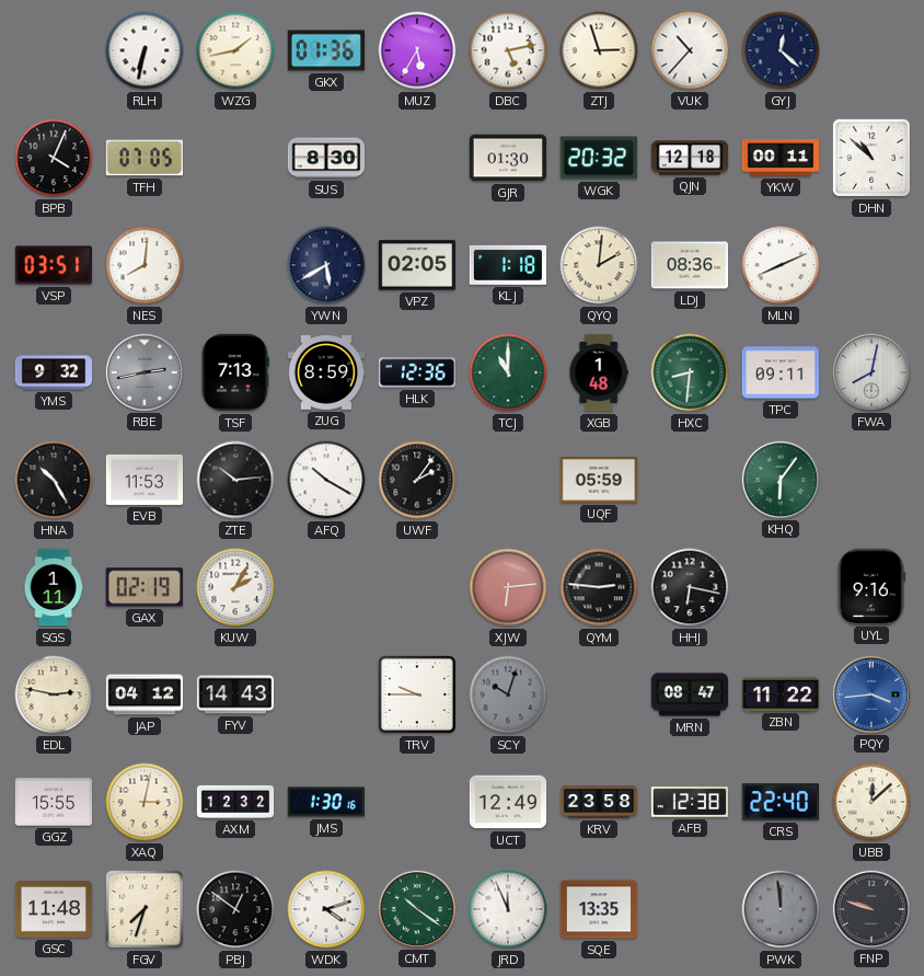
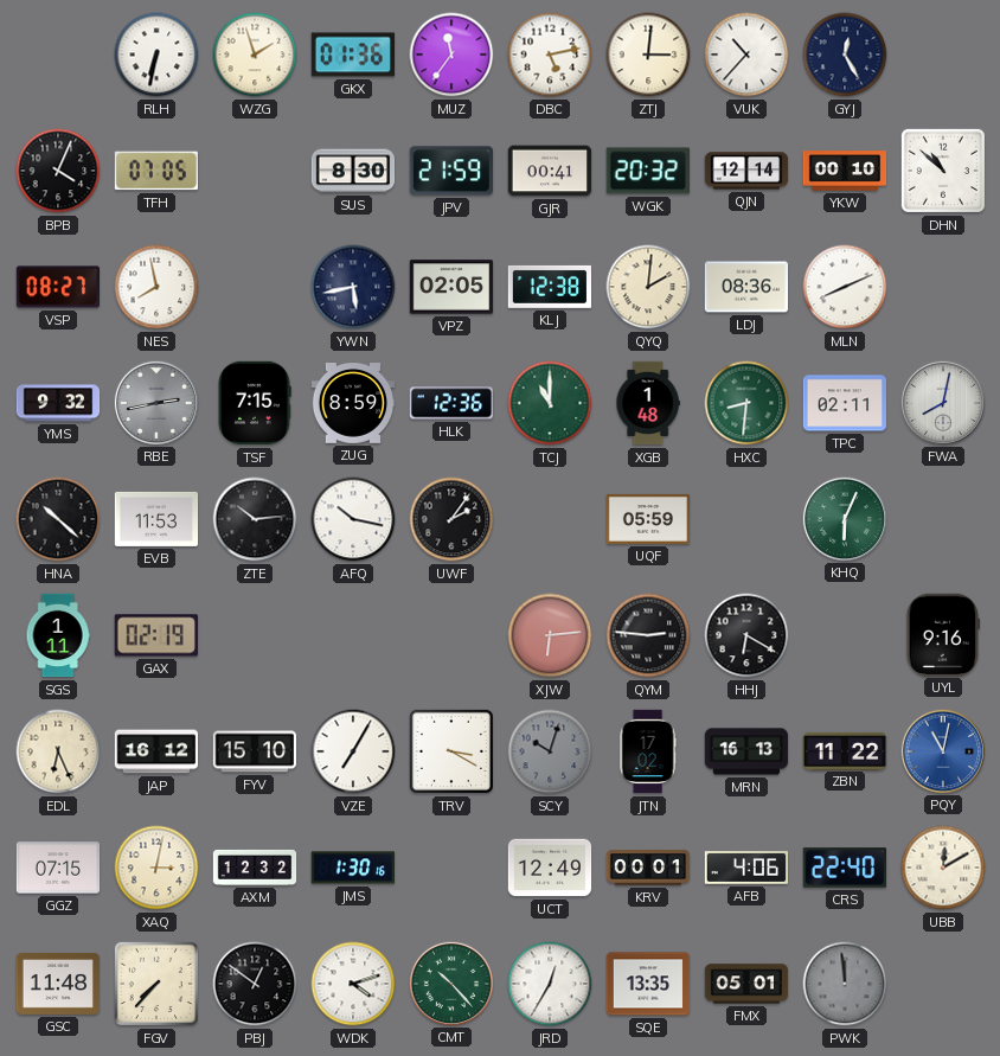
WZG: 1:43 -> 1:57 (255, 55)
MUZ: 5:35 -> 11:36 (451, 55)
ZTJ: 2:57 -> 3:01 (648, 55)
GYJ: 12:22 -> 12:25 (845, 55)
JPV: none -> 21:59 (450, 171)
GJR: 01:30 -> 00:41 (550, 171)
QJN: 12:18 -> 12:14 (746, 171)
YKW: 00:11 -> 00:10 (845, 171)
VSP: 03:51 -> 08:27 (57, 287)
NES: 8:01 -> 7:58 (156, 287)
YWN: 5:40 -> 5:43 (353, 287)
KLJ: 1:18 -> 12:38 (549, 287)
TSF: 7:13 -> 7:15 (255, 403)
TPC: 09:11 -> 02:11 (845, 403)
HNA: 10:25 -> 10:22 (58, 519)
AFQ: 10:20 -> 10:17 (353, 519)
KHQ: 6:06 -> 6:04 (844, 518)
KUW: 2:05 -> none (235, 587)
HHJ: 6:17 -> 6:20 (746, 635)
EDL: 2:47 -> 6:26 (58, 751)
JAP: 04:12 -> 16:12 (156, 751)
FYV: 14:43 -> 15:10 (254, 751)
VZE: none -> 7:05 (353, 751)
TRV: 9:45 -> 3:20 (451, 751)
JTN: none -> 17:02 (648, 751)
MRN: 08:47 -> 16:13 (746, 751)
PQY: 3:44 -> 11:02 (942, 750)
GGZ: 15:55 -> 07:15 (58, 868)
KRV: 23:58 -> 00:01 (648, 868)
AFB: 12:38 -> 4:06 (746, 868)
UBB: 12:08 -> 12:10 (943, 868)
FGV: 7:33 -> 7:37 (156, 984)
CMT: 10:21 -> 10:23 (450, 983)
JRD: 11:56 -> 12:35 (550, 984)
FMX: none -> 05:01 (746, 984)
FNP: 9:48 -> none (870, 908)
